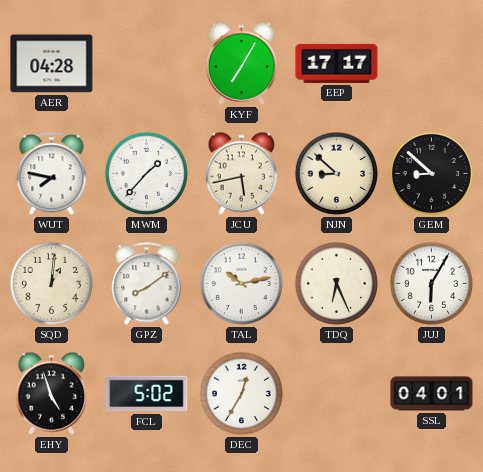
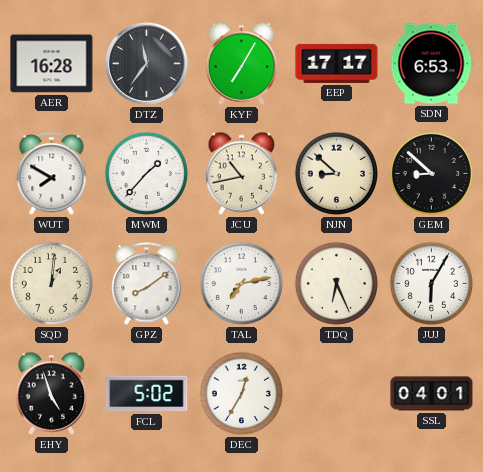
AER: 04:28 -> 16:28 (52, 64)
DTZ: none -> 11:36 (146, 63)
SDN: none -> 6:53 (431, 64)
WUT: 7:47 -> 7:50 (52, 174)
JCU: 5:43 -> 10:43 (242, 173)
TAL: 10:13 -> 7:13 (241, 283)
